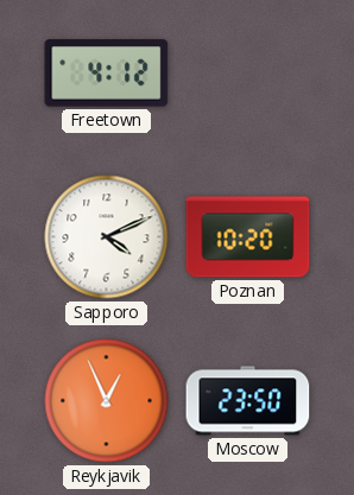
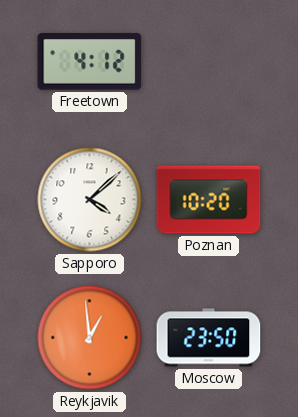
Sapporo: 4:11 -> 4:08 (90, 200)
Reykjavik: 12:56 -> 12:59 (90, 338)
